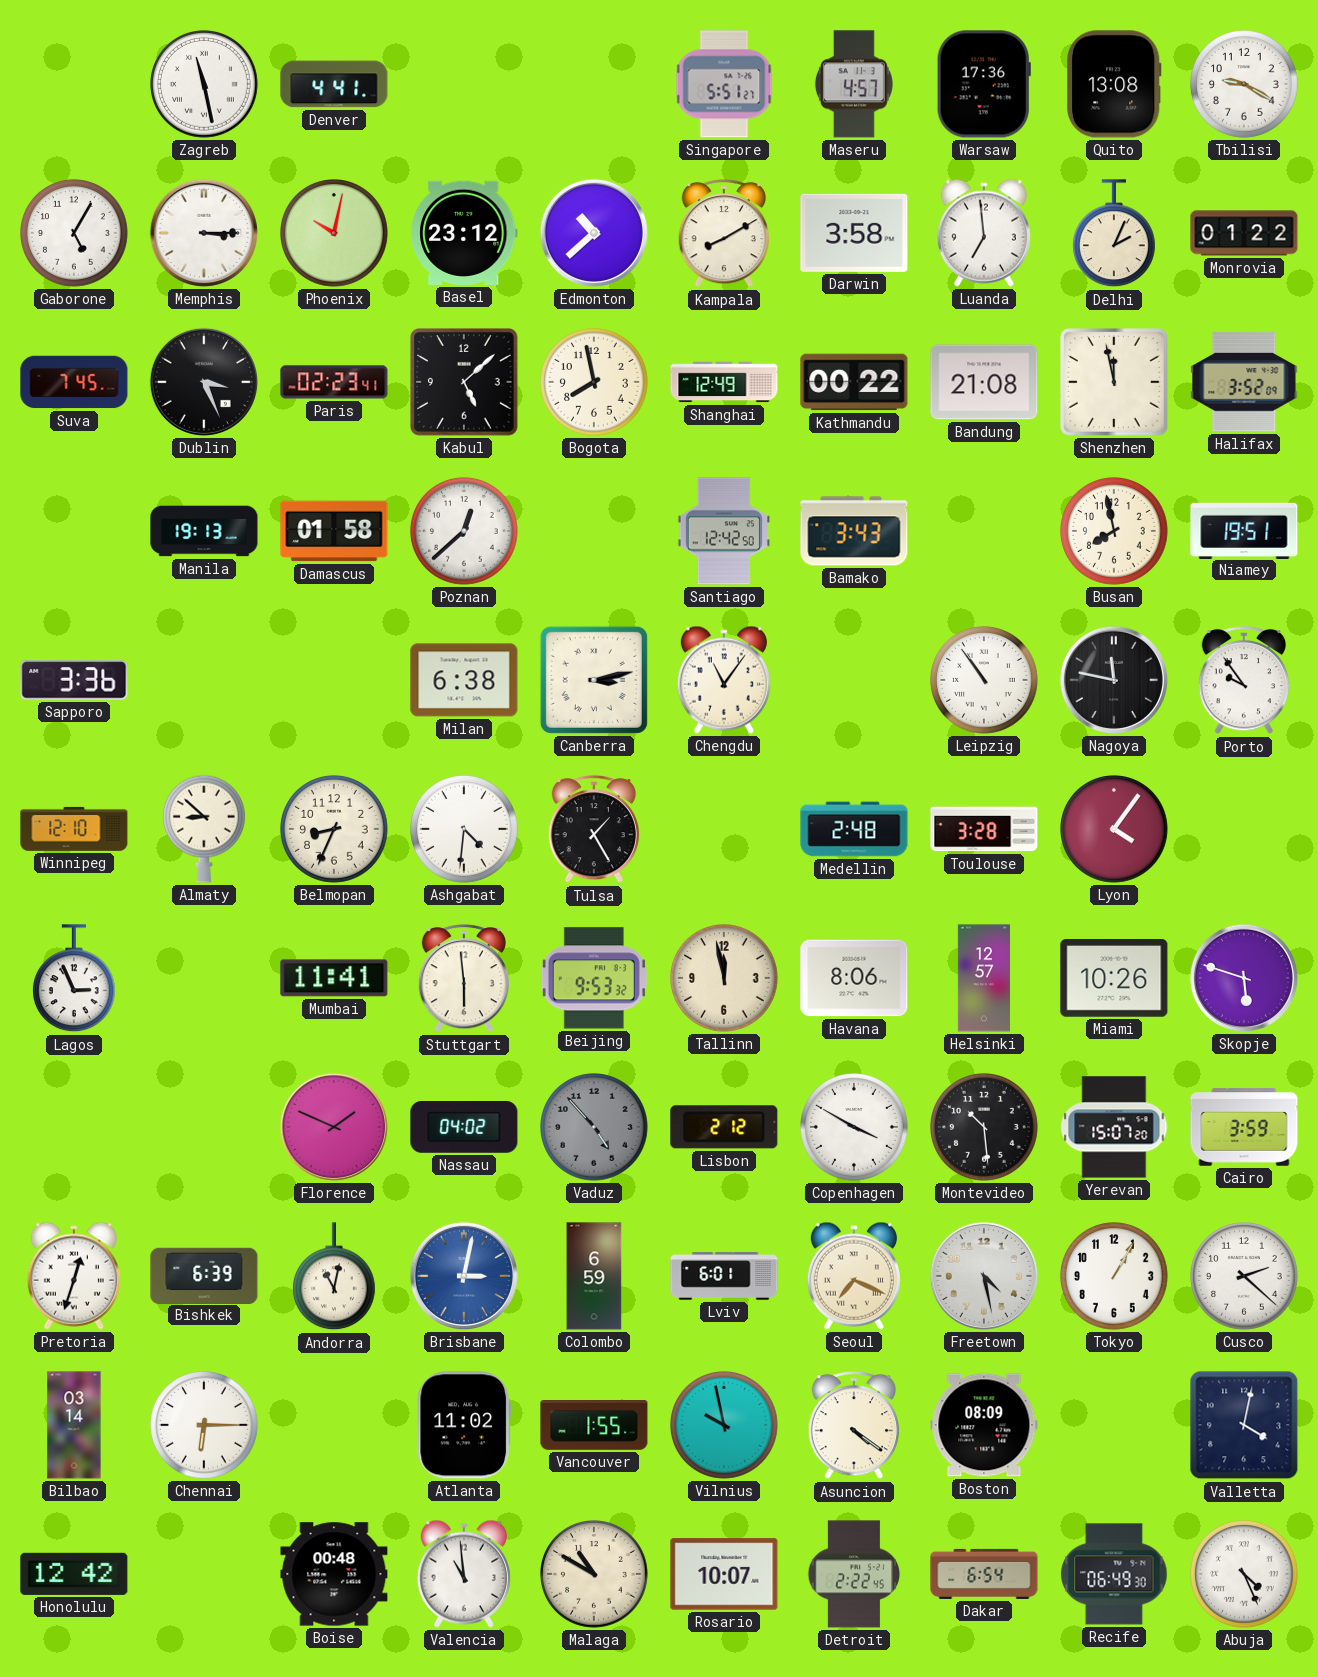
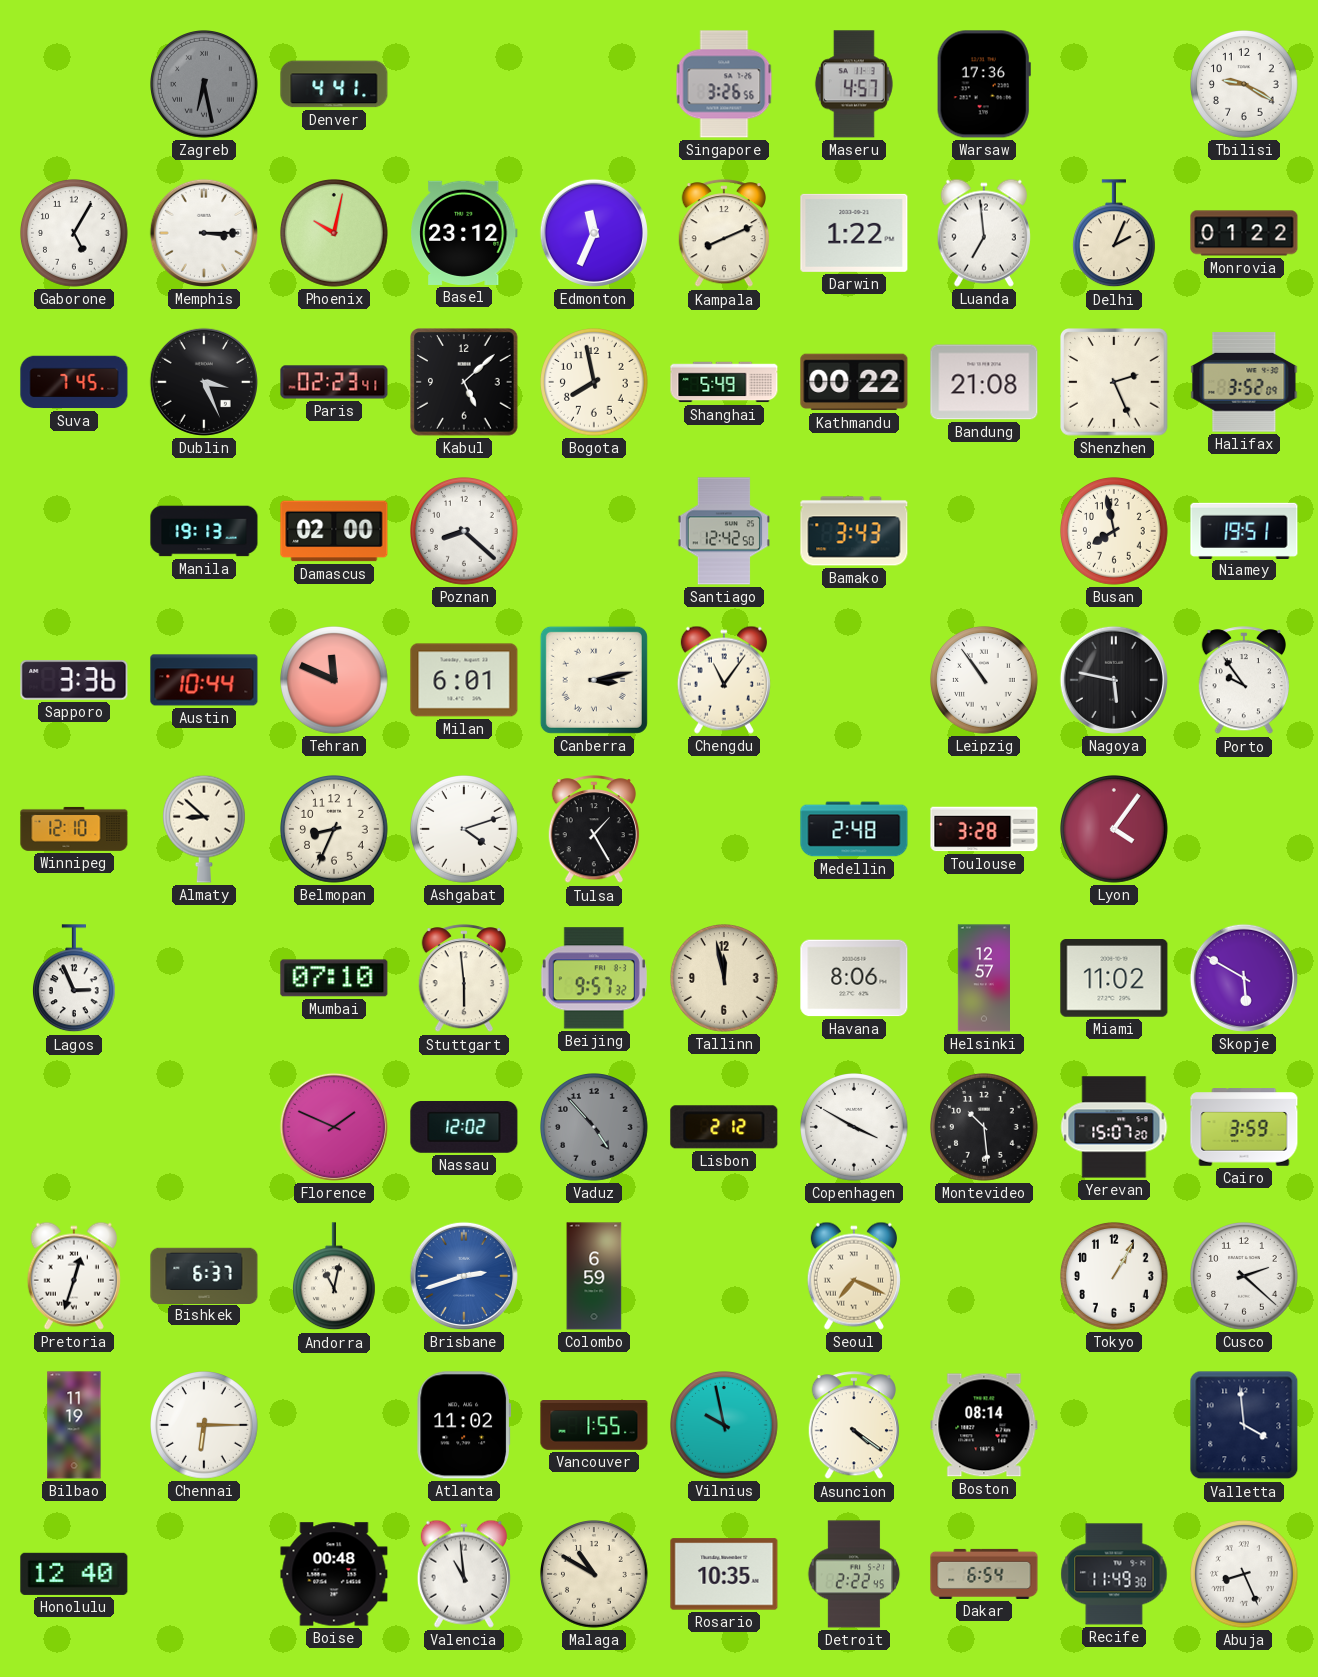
Zagreb: 11:28 -> 6:28 (205, 85)
Zagreb dial: white -> grey (205, 85)
Singapore: 5:51 -> 3:26 (724, 84)
Quito: 13:08 -> none (1114, 84)
Edmonton: 10:38 -> 11:34 (594, 233)
Kampala: 8:10 -> 8:11 (723, 234)
Darwin: 3:58 -> 1:22 (854, 233)
Shanghai: 12:49 -> 5:49 (724, 382)
Shenzhen: 11:58 -> 2:26 (1114, 382)
Damascus: 01:58 -> 02:00 (334, 531)
Poznan: 12:38 -> 8:22 (465, 532)
Austin: none -> 10:44 (204, 680)
Tehran: none -> 11:49 (335, 681)
Milan: 6:38 -> 6:01 (464, 680)
Nagoya: 11:47 -> 5:47 (1114, 680)
Ashgabat: 4:31 -> 4:12 (465, 830)
Mumbai: 11:41 -> 07:10 (334, 978)
Beijing: 9:53 -> 9:57 (594, 978)
Miami: 10:26 -> 11:02 (1114, 979)
Skopje: 5:48 -> 5:50 (1244, 978)
Nassau: 04:02 -> 12:02 (464, 1128)
Bishkek: 6:39 -> 6:37 (204, 1275)
Brisbane: 3:02 -> 2:42 (464, 1276)
Lviv: 6:01 -> none (724, 1276)
Freetown: 4:28 -> none (984, 1276)
Bilbao: 03:14 -> 11:19 (74, 1425)
Boston: 08:09 -> 08:14 (984, 1425)
Valletta: 4:02 -> 3:59 (1244, 1425)
Honolulu: 12:42 -> 12:40 (74, 1574)
Rosario: 10:07 -> 10:35 (724, 1574)
Recife: 06:49 -> 11:49 (1114, 1574)
Abuja: 4:26 -> 8:26 (1245, 1575)
